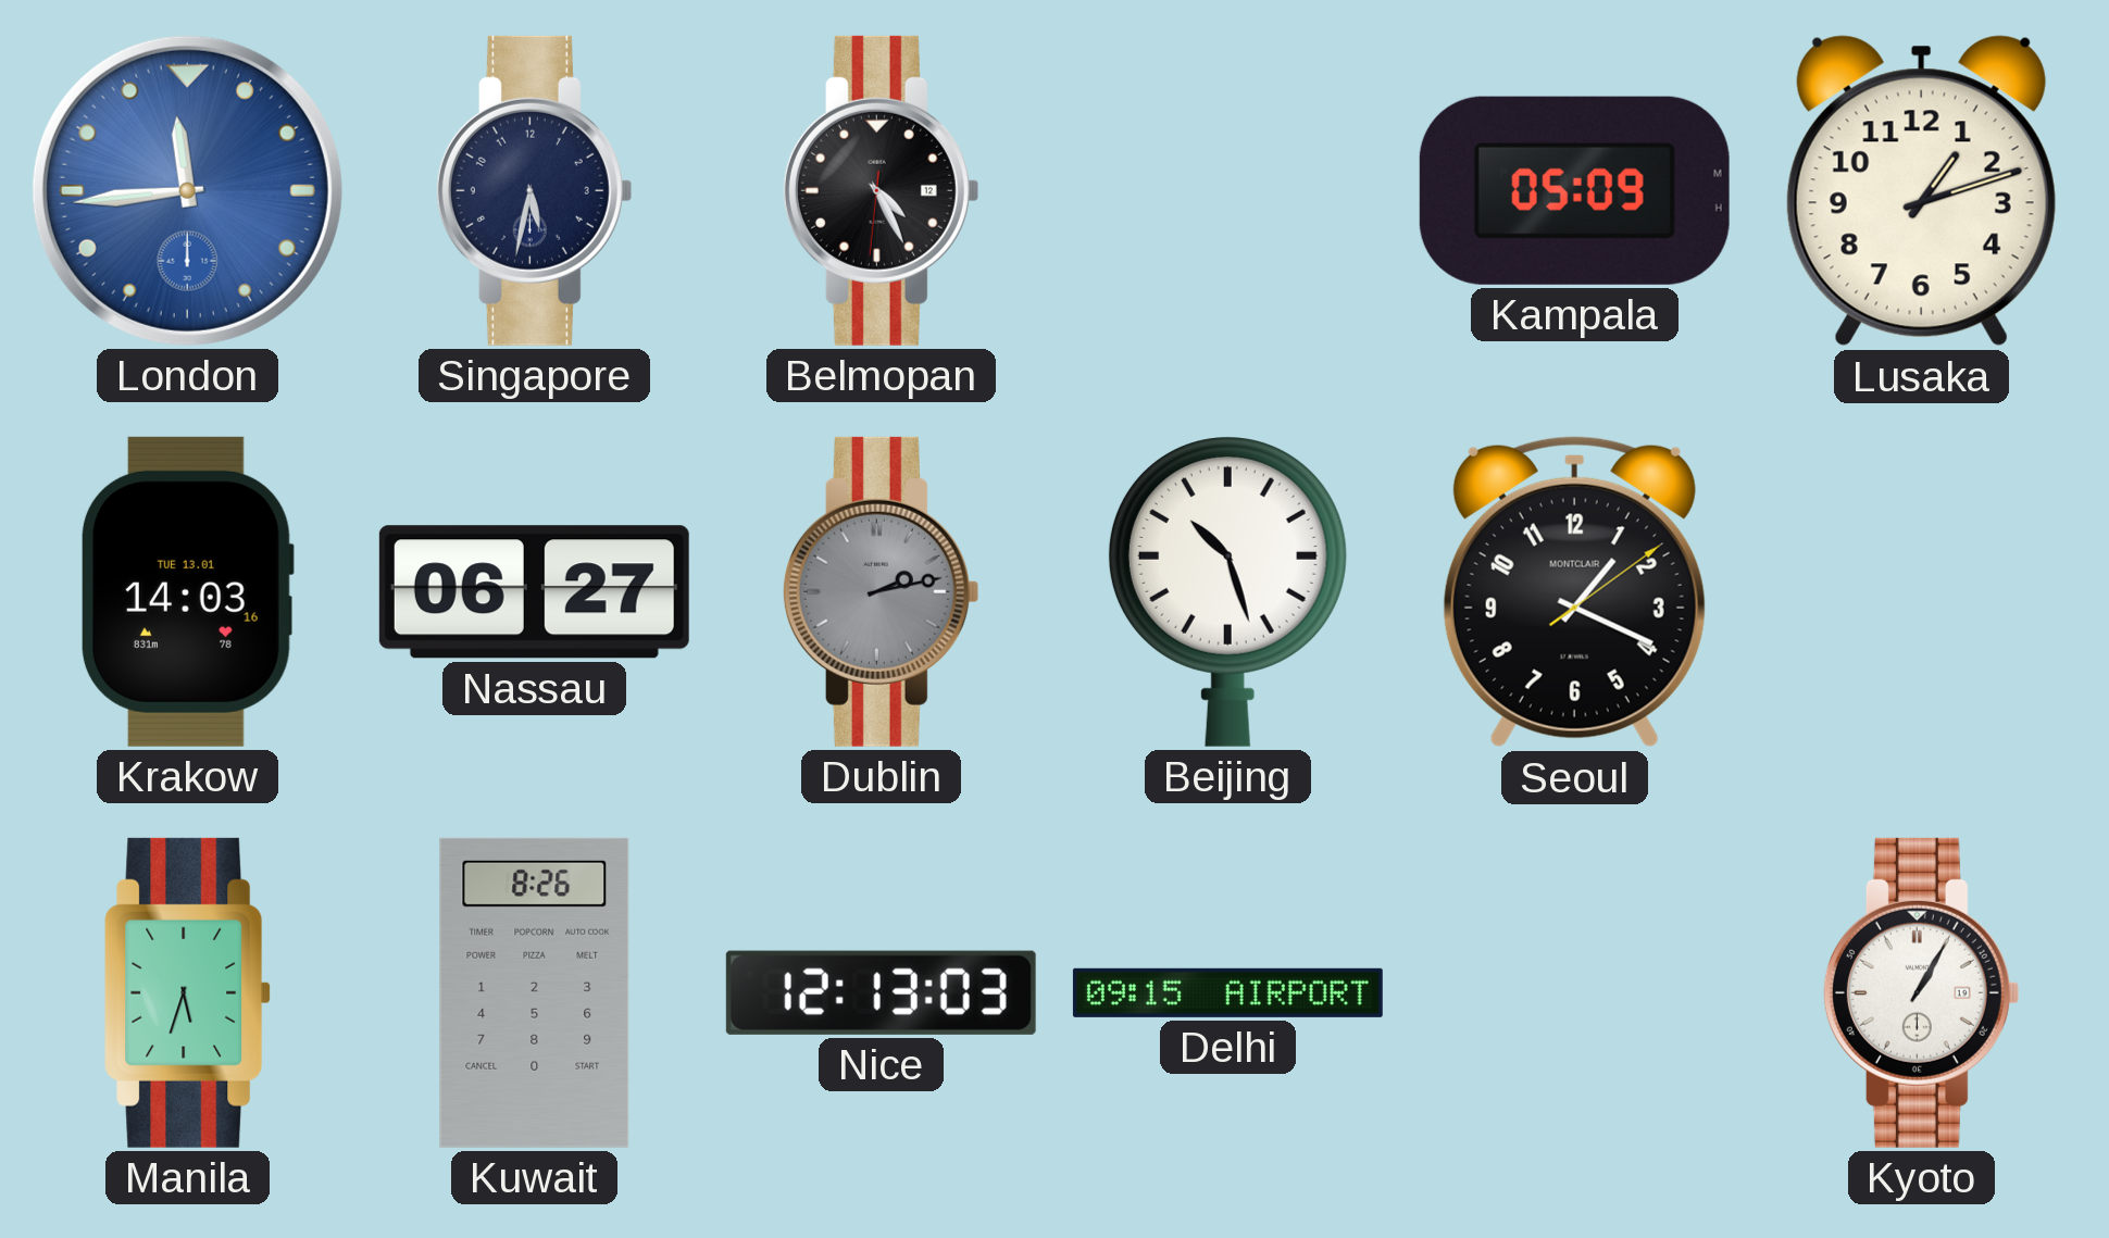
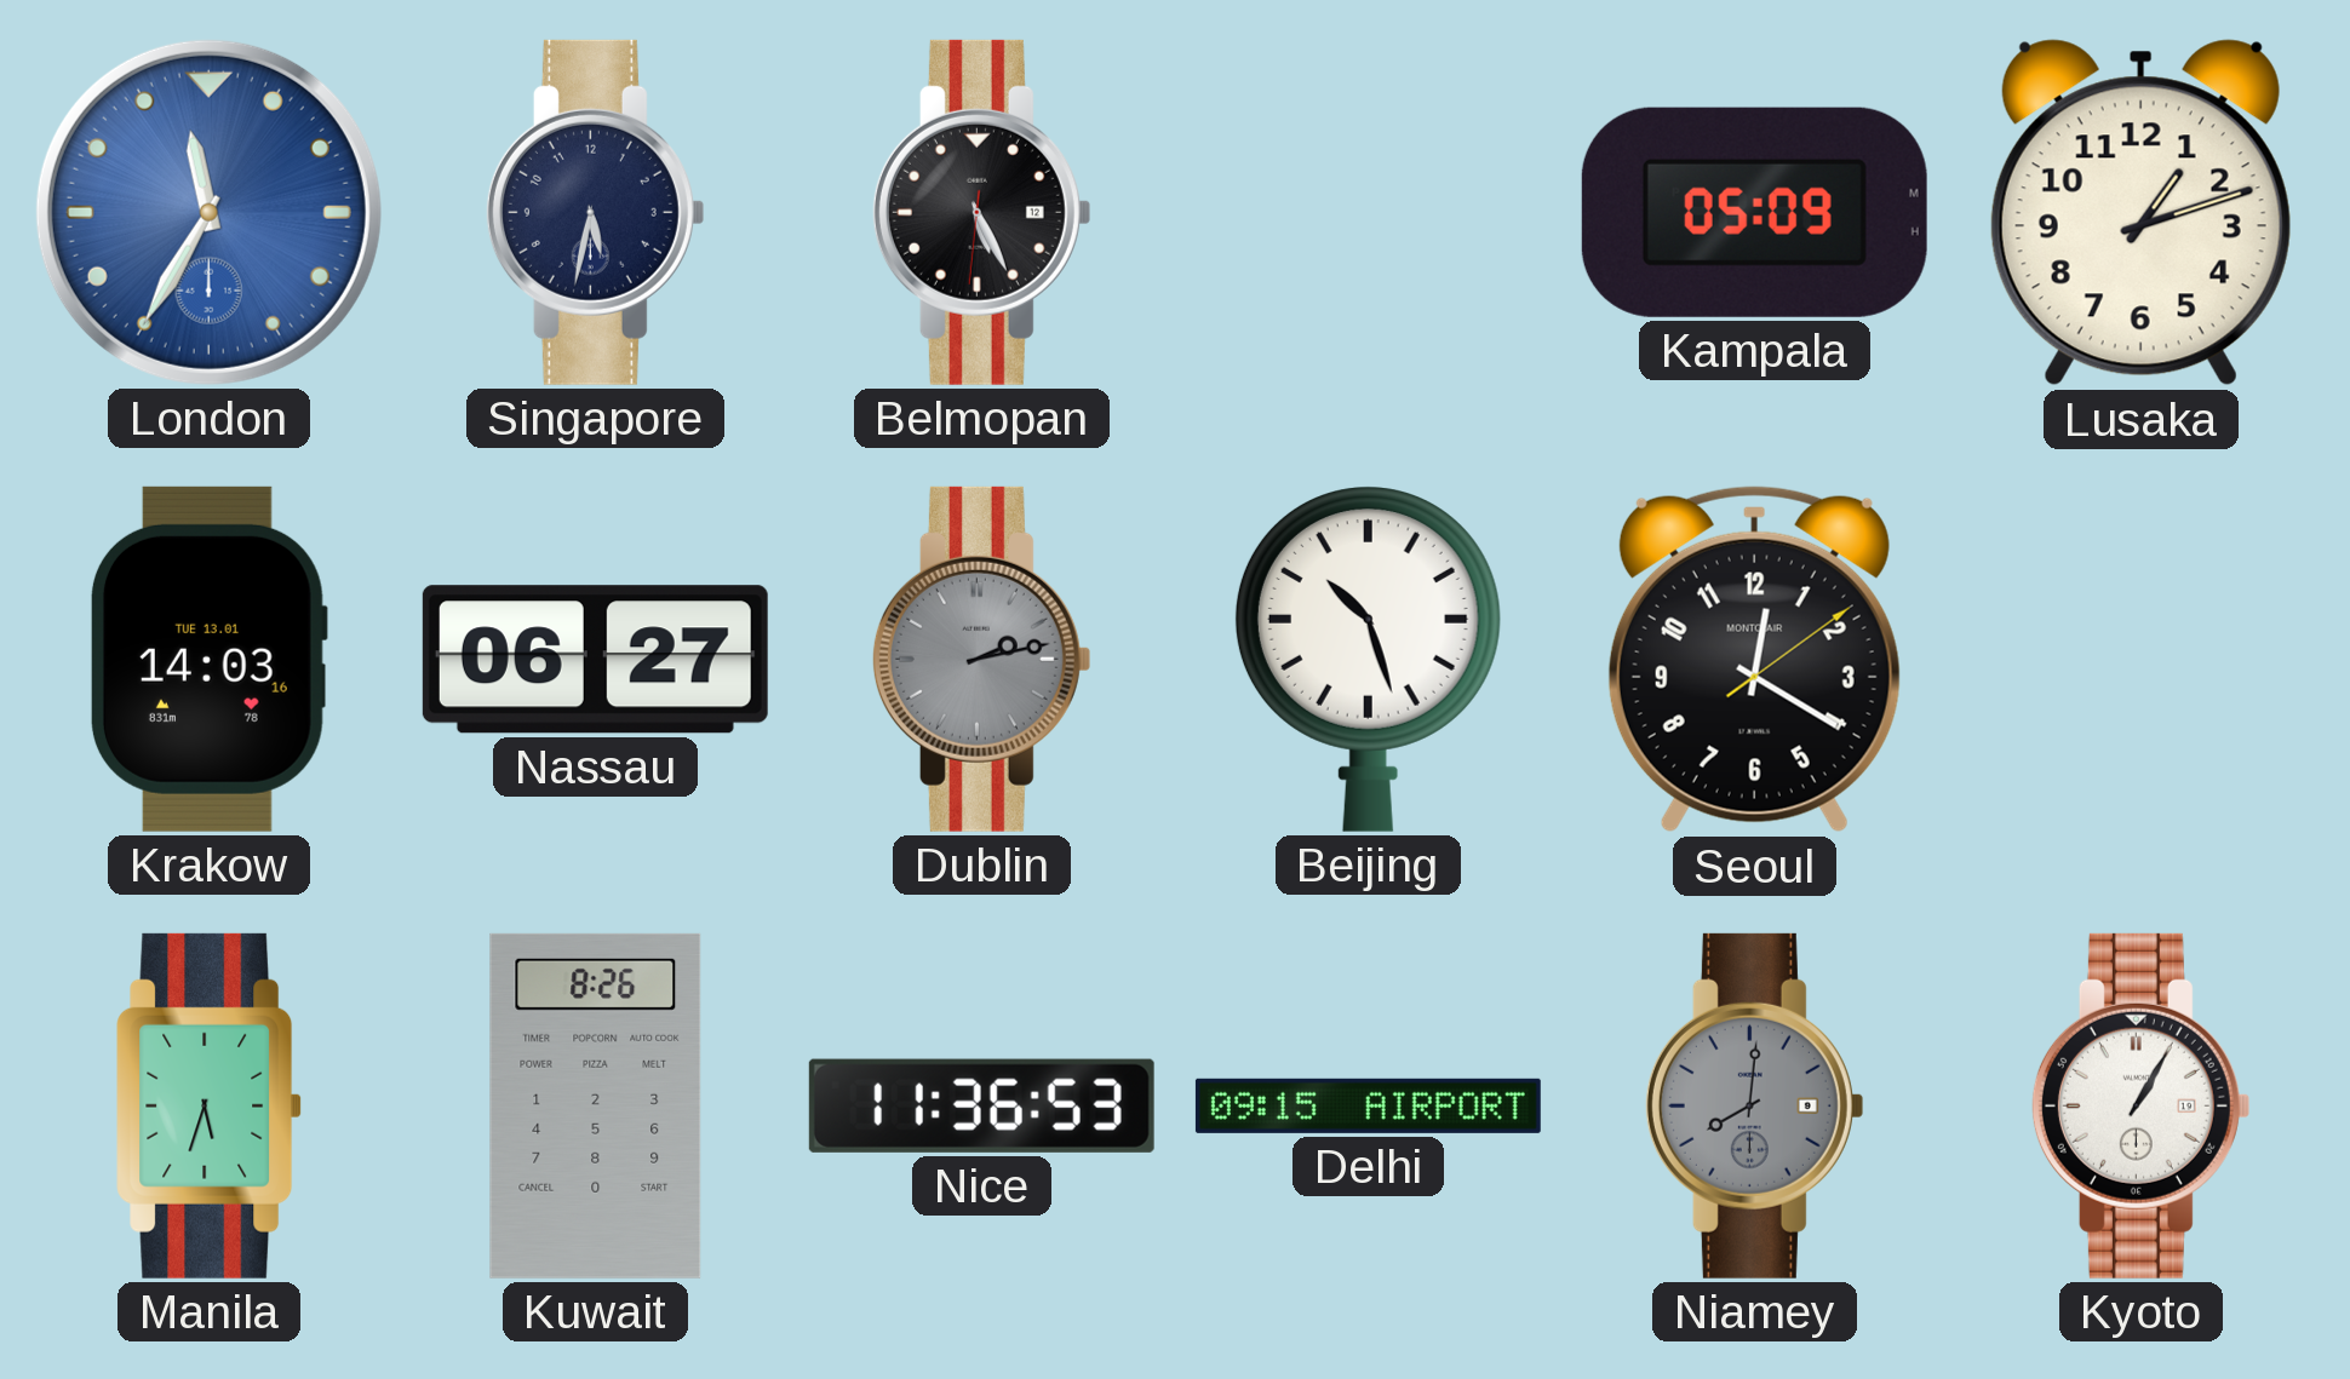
London: 11:44 -> 11:35 (208, 212)
Belmopan: 4:25 -> 5:25 (981, 212)
Seoul: 1:19 -> 12:20 (1754, 660)
Nice: 12:13 -> 11:36 (981, 1105)
Niamey: none -> 8:01 (1754, 1105)
